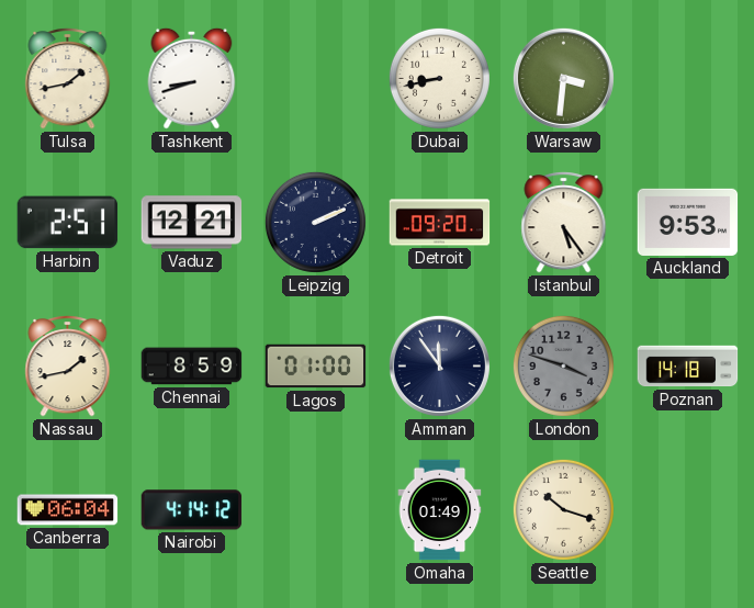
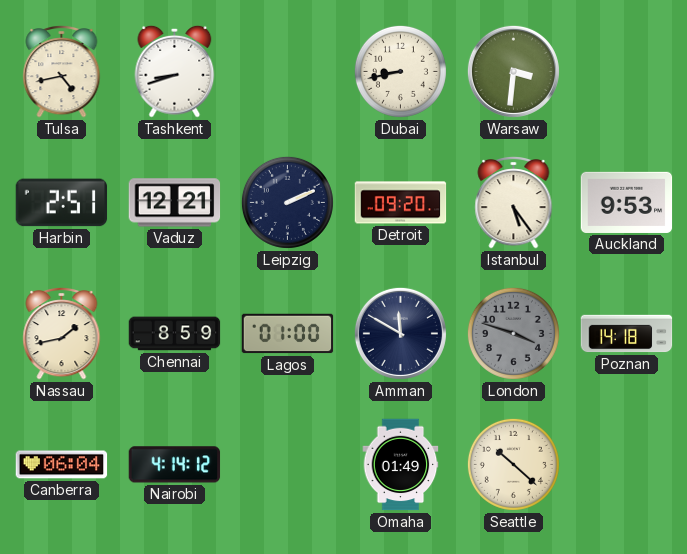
Tulsa: 1:43 -> 4:43 (62, 72)
Amman: 11:54 -> 11:50 (400, 333)
Seattle: 10:18 -> 10:22 (513, 464)
